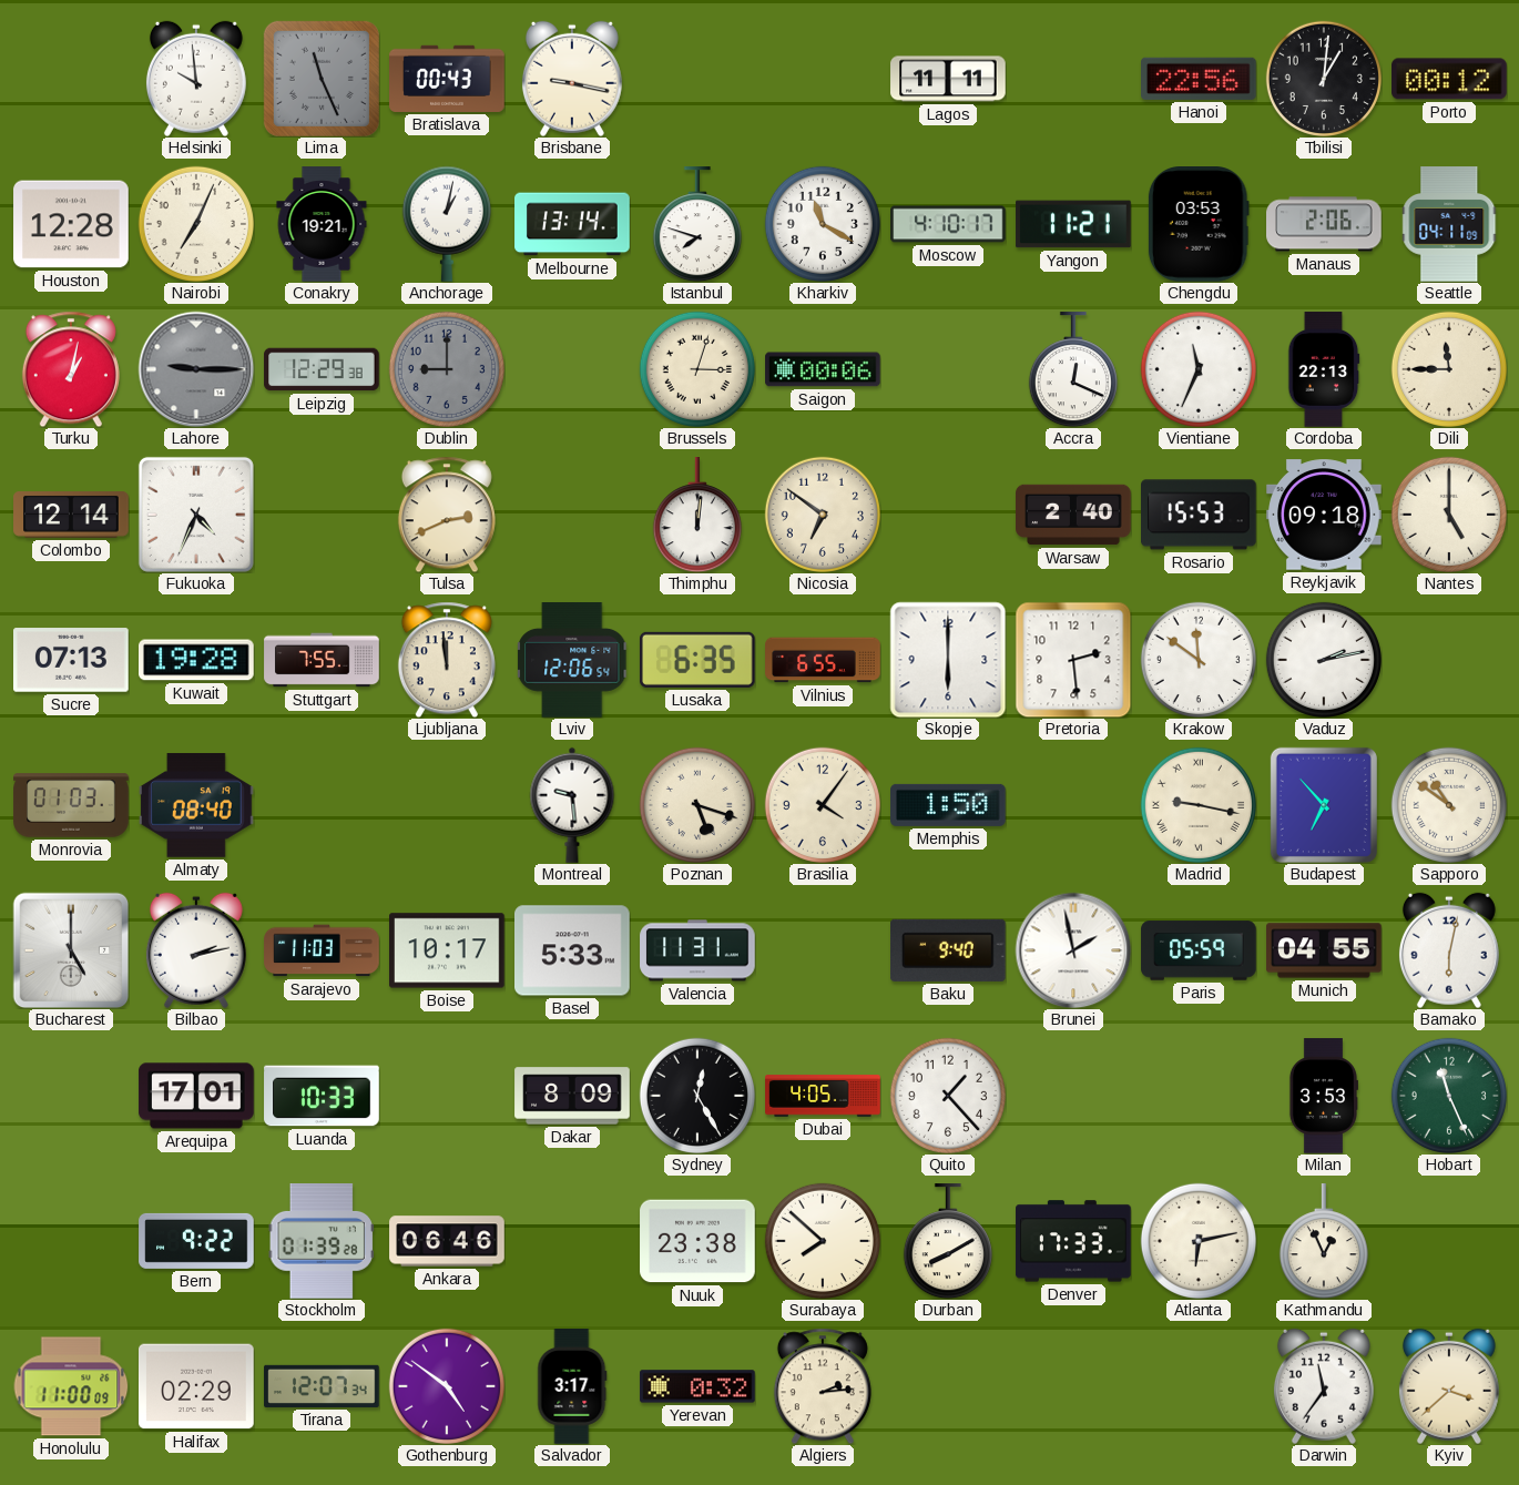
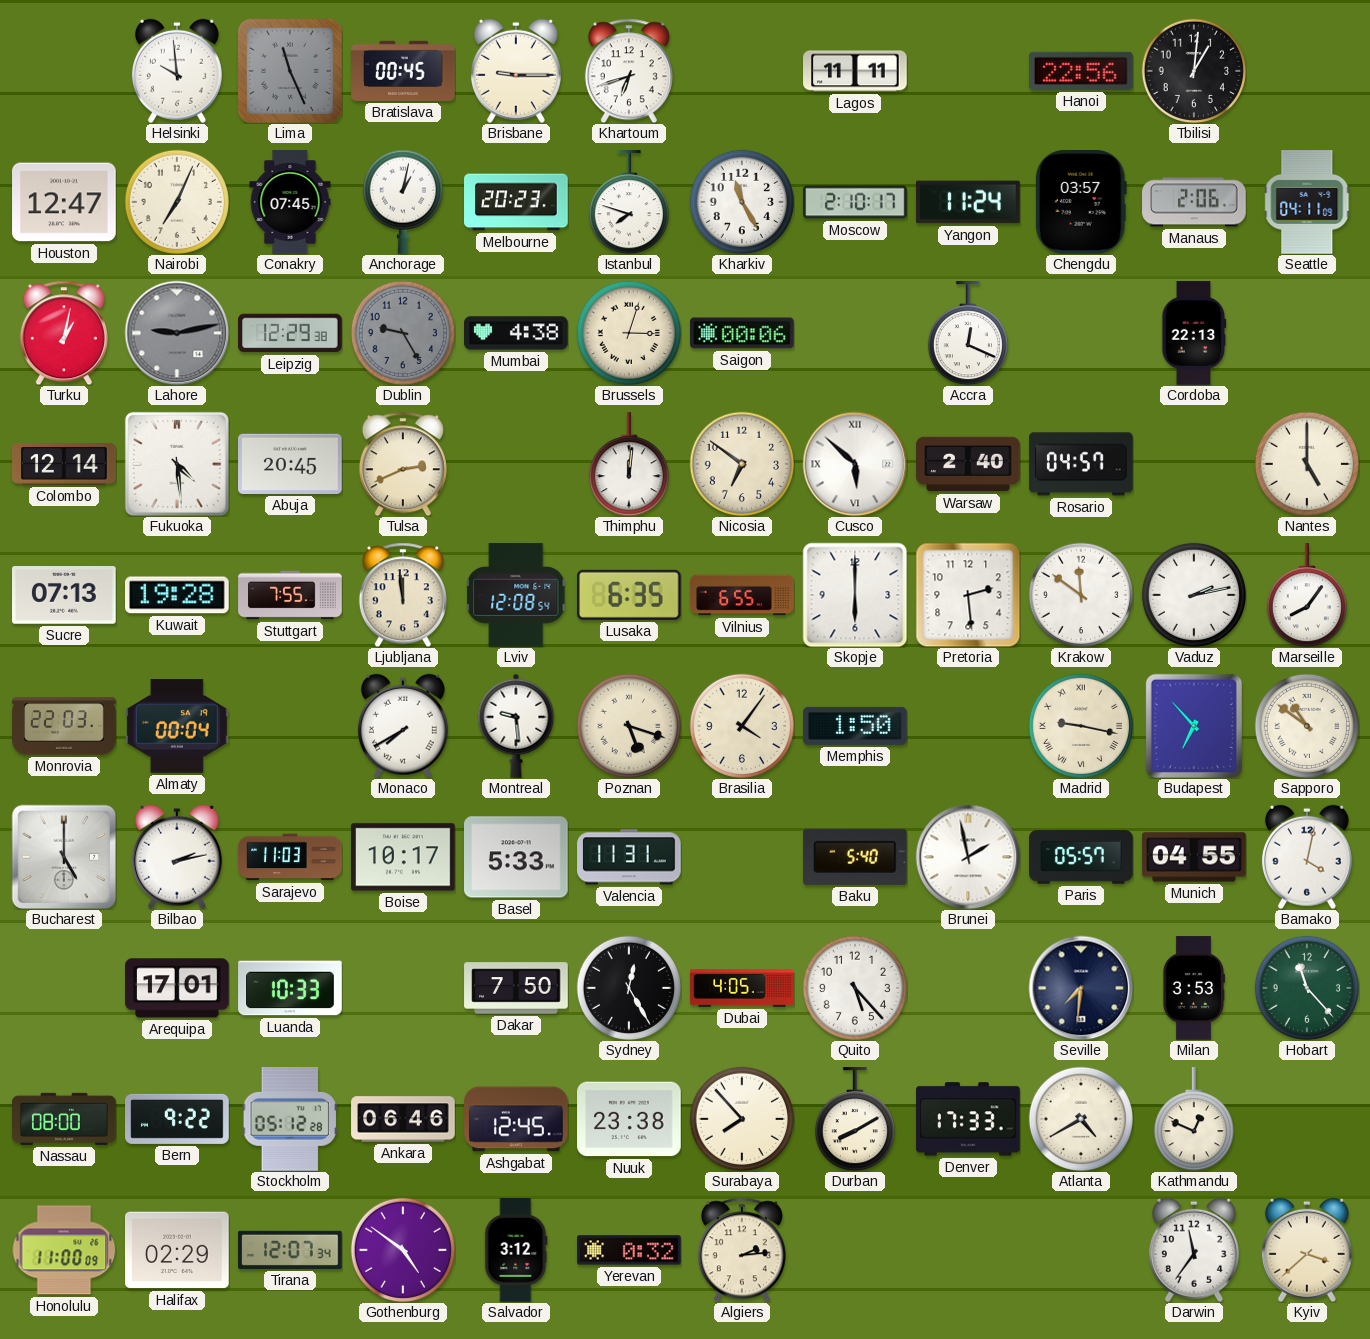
Bratislava: 00:43 -> 00:45 (403, 71)
Brisbane: 9:17 -> 9:15 (516, 71)
Khartoum: none -> 6:42 (629, 71)
Porto: 00:12 -> none (1449, 79)
Houston: 12:28 -> 12:47 (64, 202)
Conakry: 19:21 -> 07:45 (290, 202)
Melbourne: 13:14 -> 20:23 (516, 202)
Kharkiv: 11:20 -> 11:25 (742, 202)
Moscow: 4:10 -> 2:10 (855, 202)
Yangon: 11:21 -> 11:24 (968, 202)
Chengdu: 03:53 -> 03:57 (1081, 203)
Lahore: 9:15 -> 9:13 (177, 333)
Dublin: 9:00 -> 9:25 (403, 333)
Mumbai: none -> 4:38 (516, 333)
Vientiane: 11:34 -> none (1199, 369)
Dili: 11:45 -> none (1449, 369)
Fukuoka: 4:34 -> 4:29 (177, 464)
Abuja: none -> 20:45 (290, 464)
Cusco: none -> 5:52 (855, 464)
Rosario: 15:53 -> 04:57 (1082, 464)
Reykjavik: 09:18 -> none (1324, 515)
Lviv: 12:06 -> 12:08 (517, 595)
Marseille: none -> 8:06 (1307, 595)
Monrovia: 01:03 -> 22:03 (64, 726)
Almaty: 08:40 -> 00:04 (177, 726)
Monaco: none -> 7:40 (403, 726)
Baku: 9:40 -> 5:40 (856, 857)
Paris: 05:59 -> 05:57 (1081, 857)
Bamako: 6:02 -> 4:02 (1307, 857)
Dakar: 8:09 -> 7:50 (516, 988)
Quito: 1:23 -> 5:23 (855, 988)
Seville: none -> 7:31 (1081, 988)
Hobart: 11:26 -> 11:23 (1307, 988)
Nassau: none -> 08:00 (64, 1119)
Stockholm: 01:39 -> 05:12 (290, 1120)
Ashgabat: none -> 12:45 (516, 1119)
Surabaya: 7:52 -> 7:53 (742, 1119)
Atlanta: 6:13 -> 4:40 (1081, 1119)
Kathmandu: 12:56 -> 12:49 (1194, 1119)
Salvador: 3:17 -> 3:12 (516, 1250)
